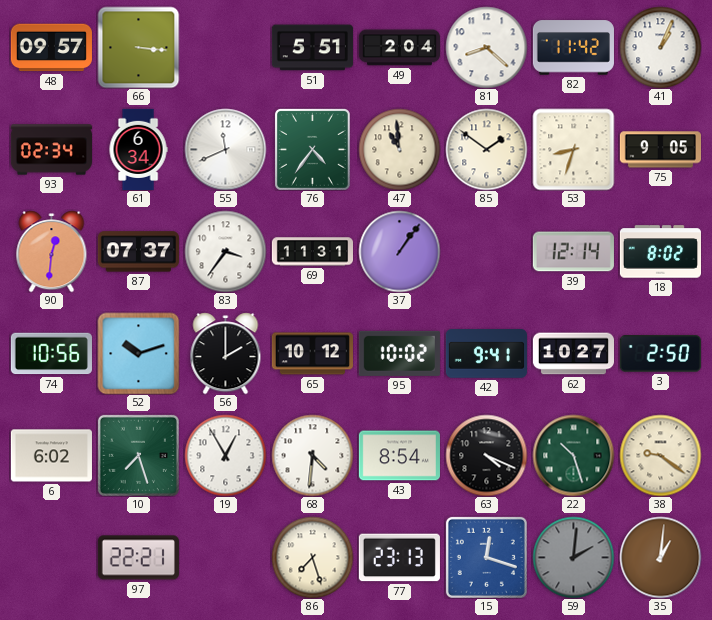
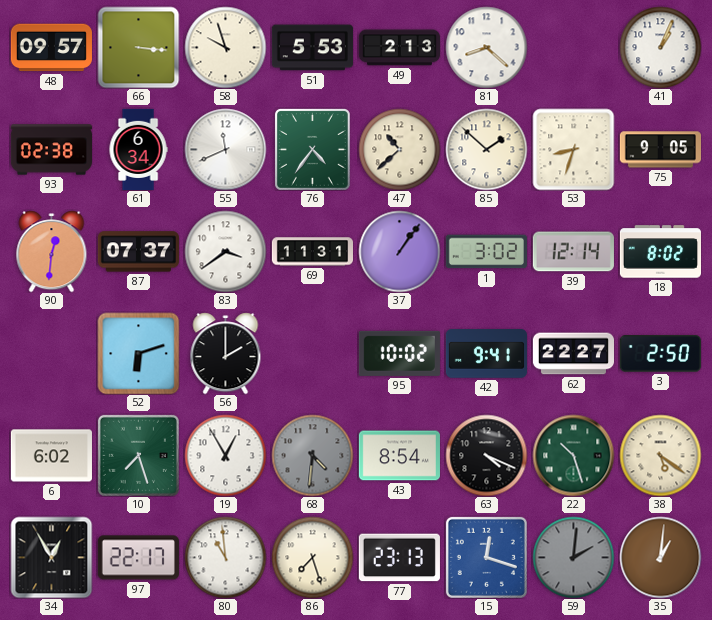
58: none -> 9:57 (225, 47)
51: 5:51 -> 5:53 (312, 48)
49: 2:04 -> 2:13 (399, 48)
82: 11:42 -> none (573, 48)
93: 02:34 -> 02:38 (51, 150)
47: 10:59 -> 10:38 (399, 149)
85: 1:51 -> 1:52 (486, 149)
83: 3:36 -> 3:39 (225, 251)
1: none -> 3:02 (486, 252)
74: 10:56 -> none (51, 354)
52: 10:12 -> 6:12 (138, 353)
65: 10:12 -> none (312, 354)
62: 10:27 -> 22:27 (573, 354)
68 dial: white -> grey (312, 455)
38: 9:21 -> 5:21 (660, 455)
34: none -> 12:55 (51, 557)
97: 22:21 -> 22:17 (138, 558)
80: none -> 10:59 (225, 557)
